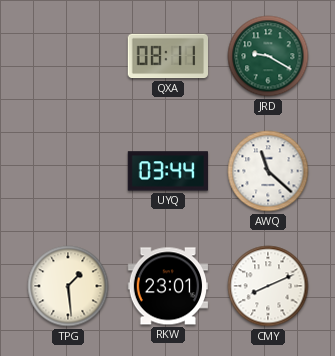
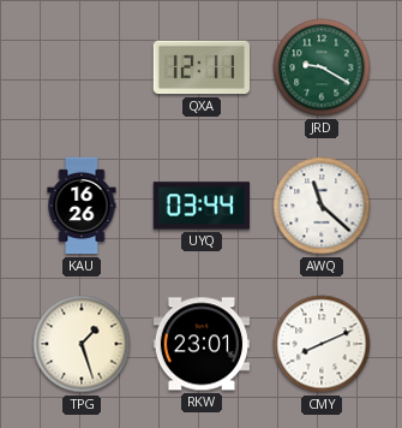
QXA: 08:11 -> 12:11 (200, 67)
KAU: none -> 16:26 (82, 206)
TPG: 1:29 -> 1:27 (82, 344)
